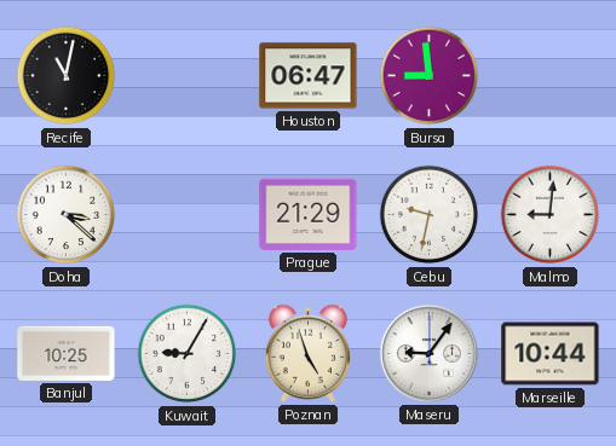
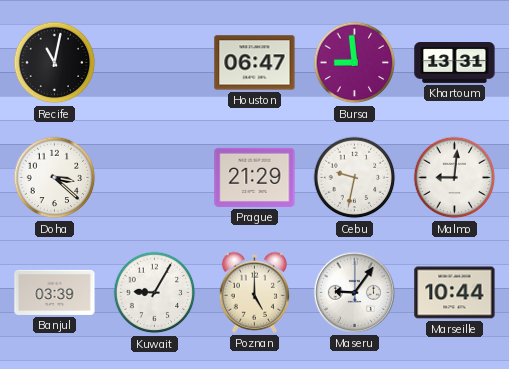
Khartoum: none -> 13:31 (455, 63)
Banjul: 10:25 -> 03:39 (55, 292)
Poznan: 4:57 -> 5:00 (254, 292)
